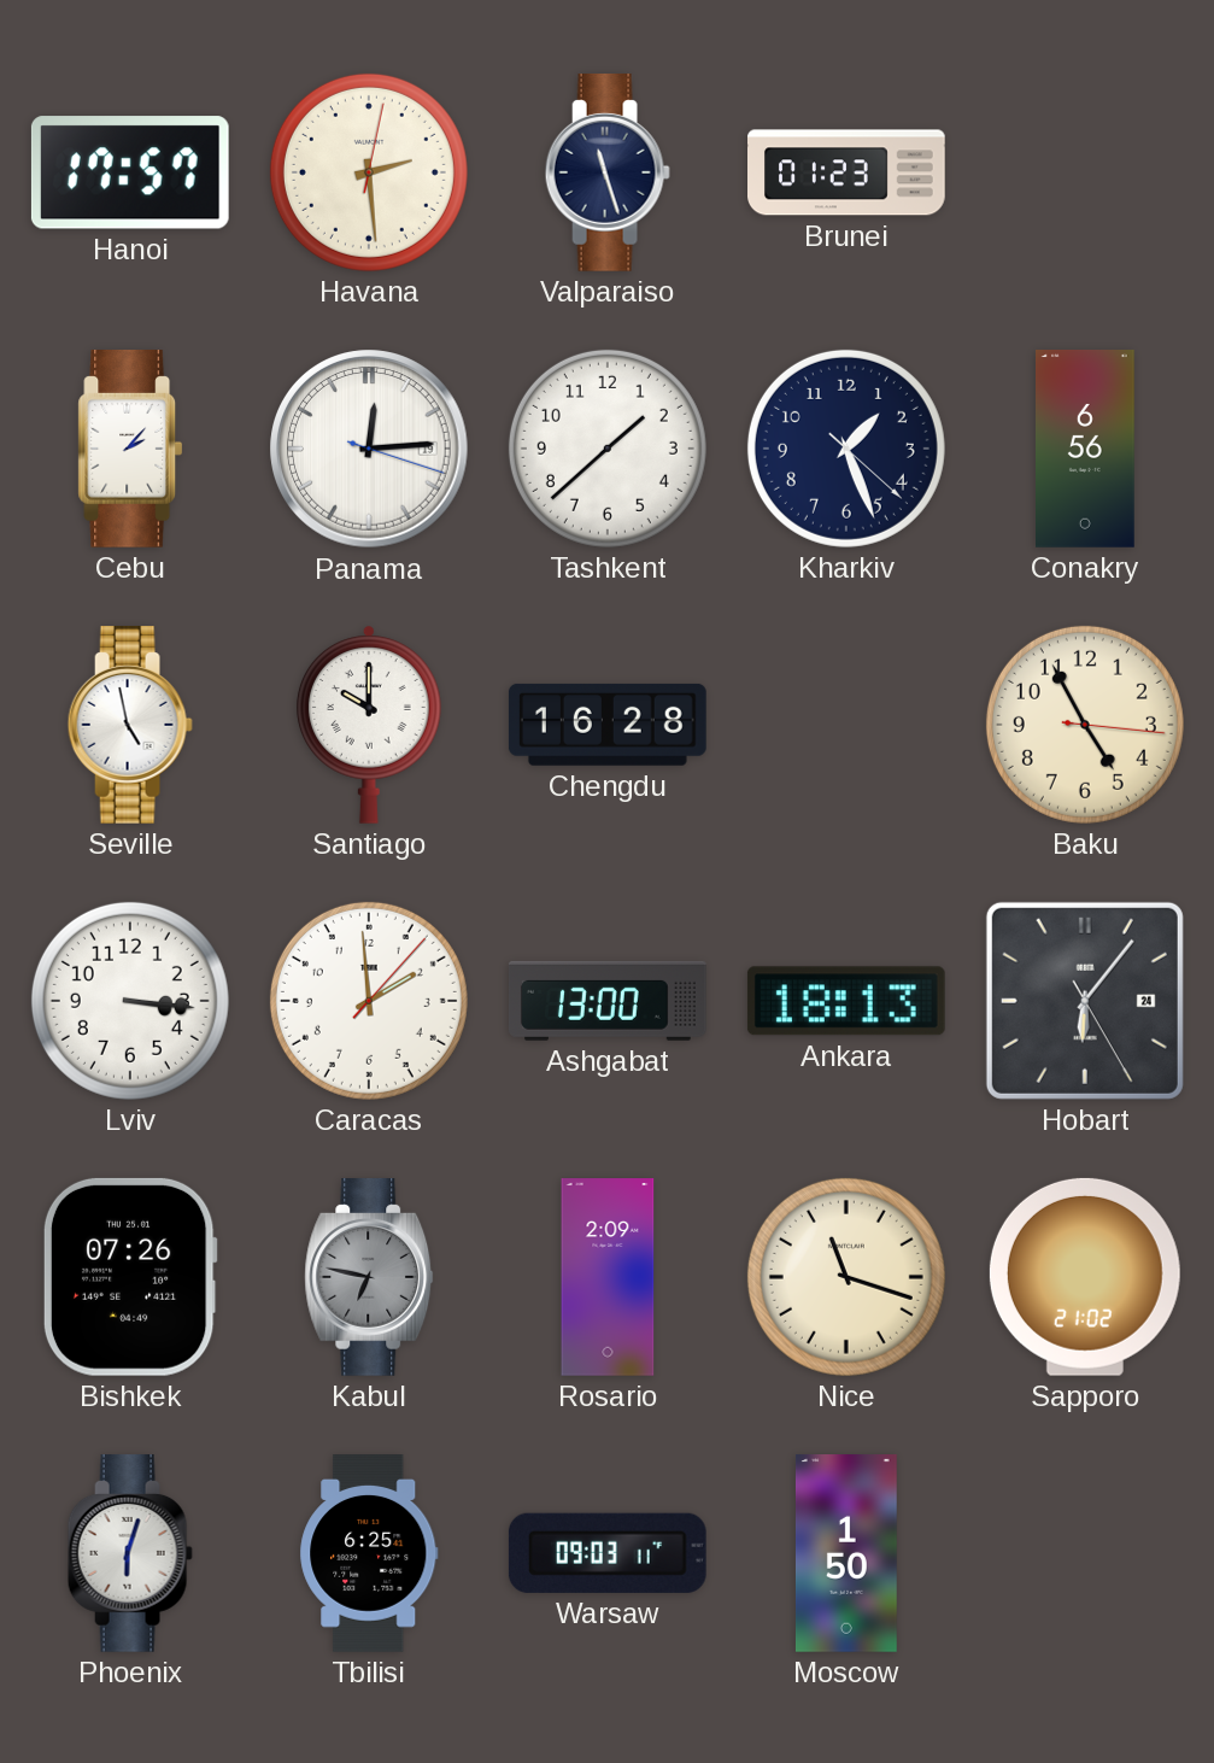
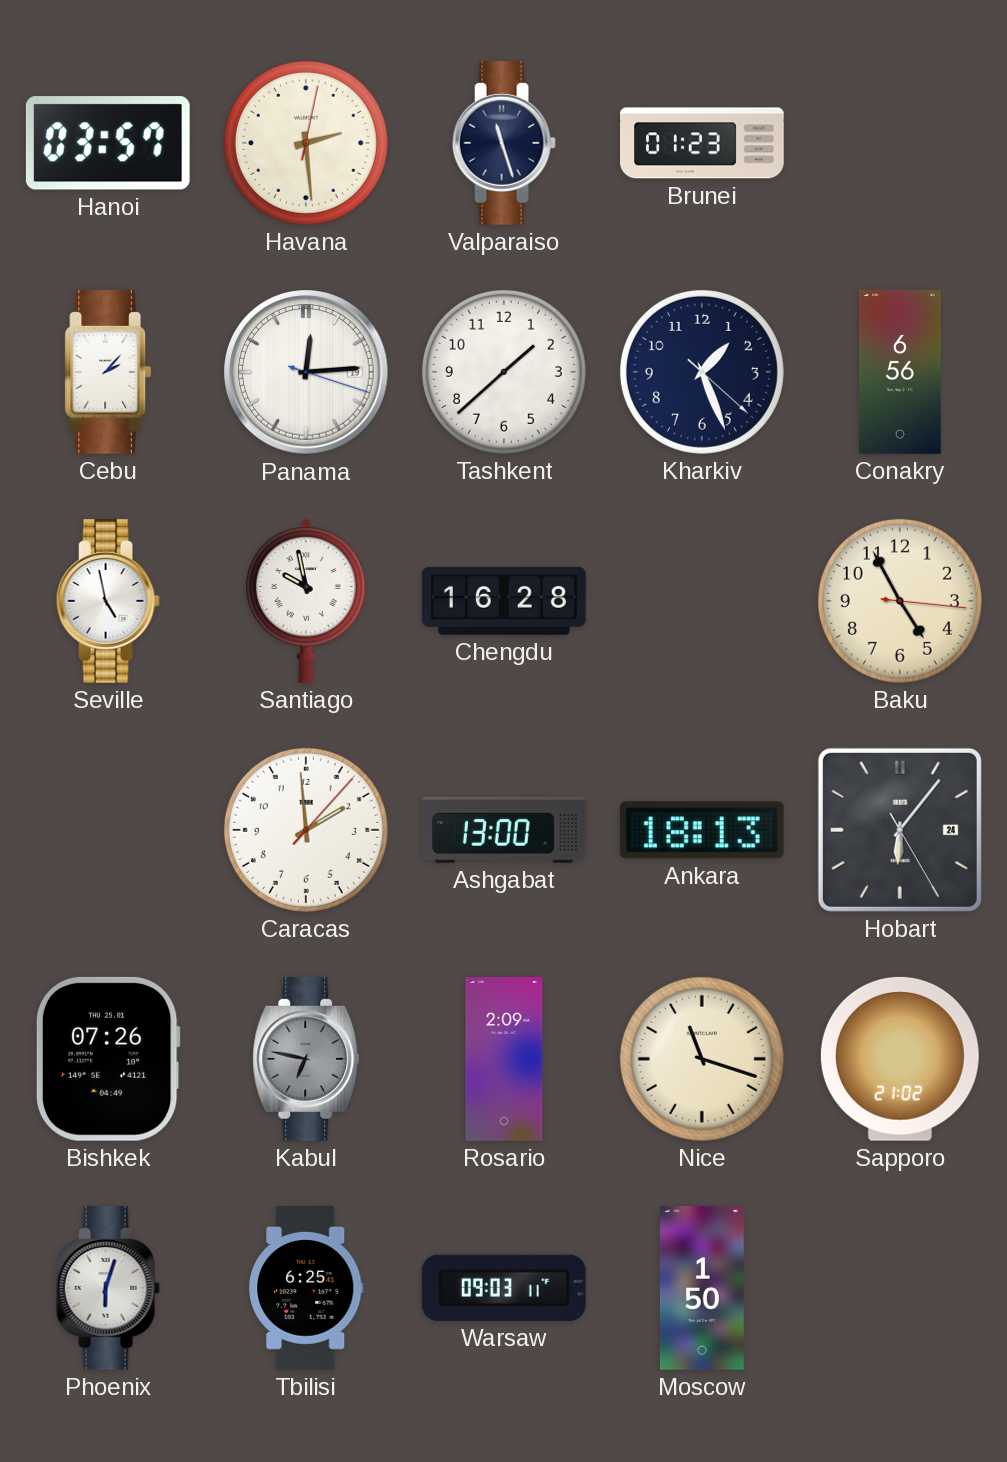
Hanoi: 17:57 -> 03:57 (108, 143)
Santiago: 10:00 -> 9:58 (306, 601)
Lviv: 3:16 -> none (130, 1001)
